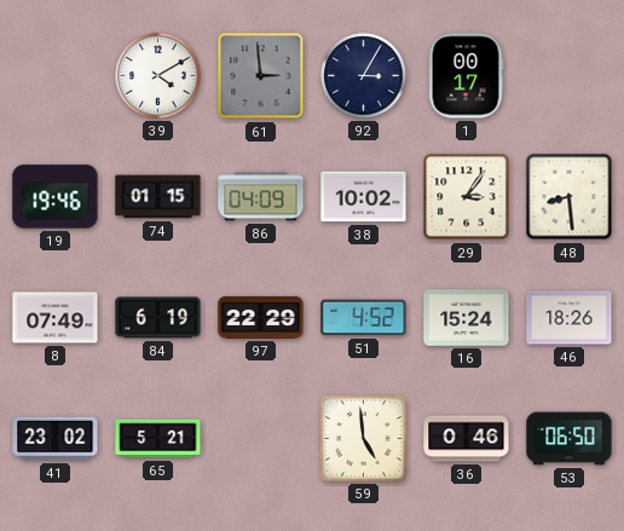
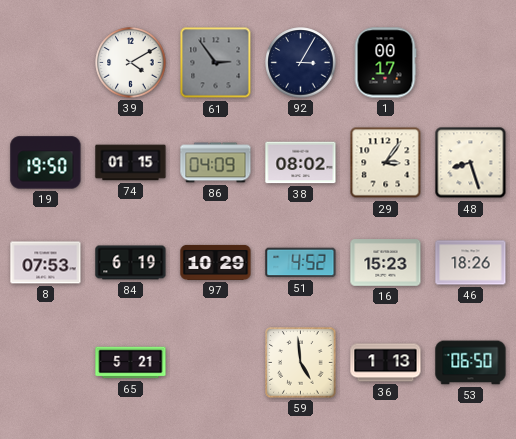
61: 2:59 -> 2:54 (216, 63)
19: 19:46 -> 19:50 (46, 163)
38: 10:02 -> 08:02 (301, 163)
48: 8:29 -> 8:27 (471, 163)
8: 07:49 -> 07:53 (46, 263)
97: 22:29 -> 10:29 (216, 262)
16: 15:24 -> 15:23 (386, 263)
41: 23:02 -> none (56, 439)
36: 0:46 -> 1:13 (386, 363)
